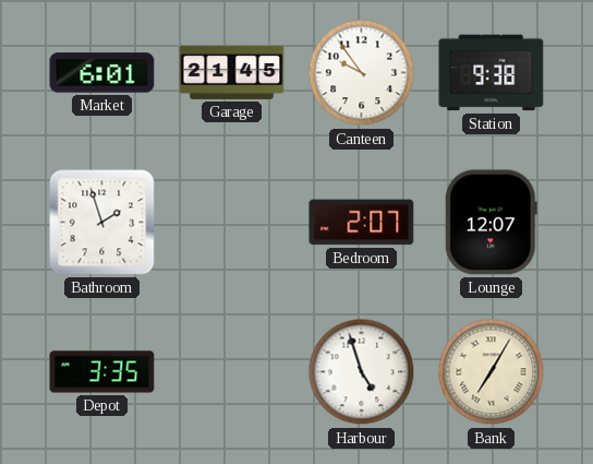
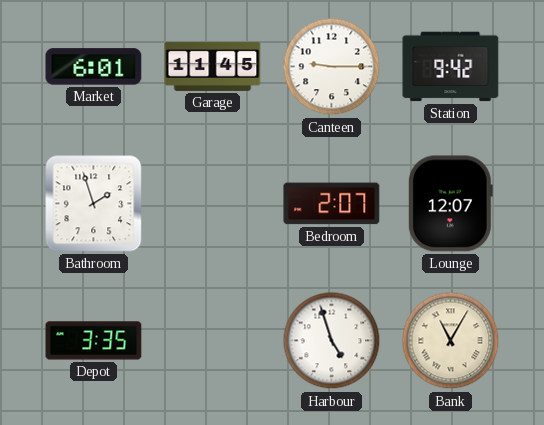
Garage: 21:45 -> 11:45 (213, 66)
Canteen: 9:54 -> 9:15 (332, 67)
Station: 9:38 -> 9:42 (451, 67)
Bank: 7:05 -> 11:05 (451, 341)
